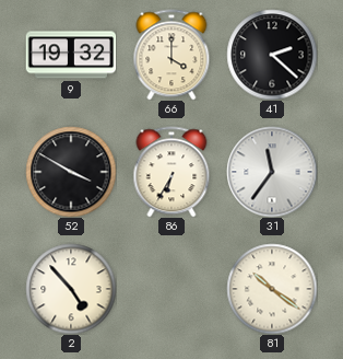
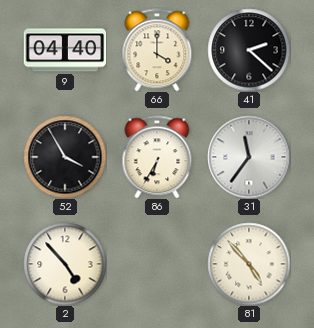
9: 19:32 -> 04:40 (65, 50)
52: 3:50 -> 3:55 (65, 157)
81: 10:21 -> 4:53 (249, 264)
